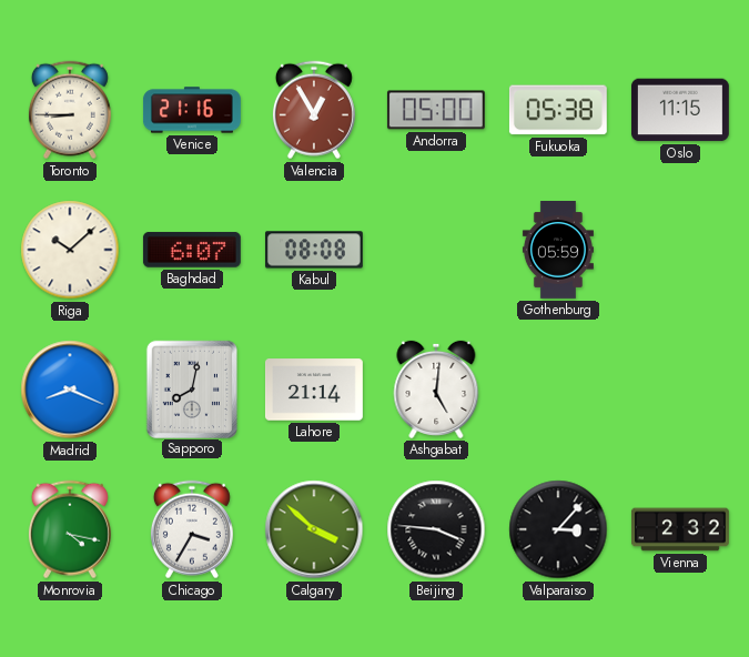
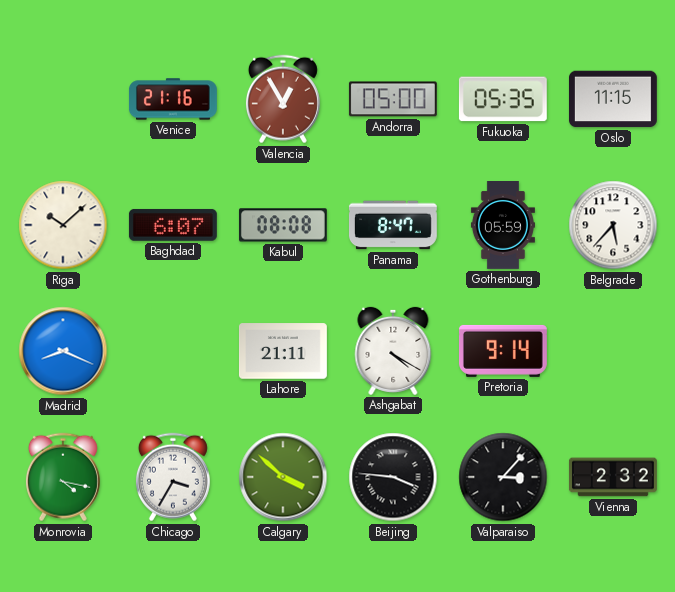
Toronto: 8:45 -> none (70, 110)
Fukuoka: 05:38 -> 05:35 (503, 99)
Panama: none -> 8:47 (393, 225)
Belgrade: none -> 5:37 (613, 225)
Sapporo: 8:02 -> none (191, 388)
Lahore: 21:14 -> 21:11 (283, 351)
Ashgabat: 5:01 -> 4:20 (393, 351)
Pretoria: none -> 9:14 (503, 351)
